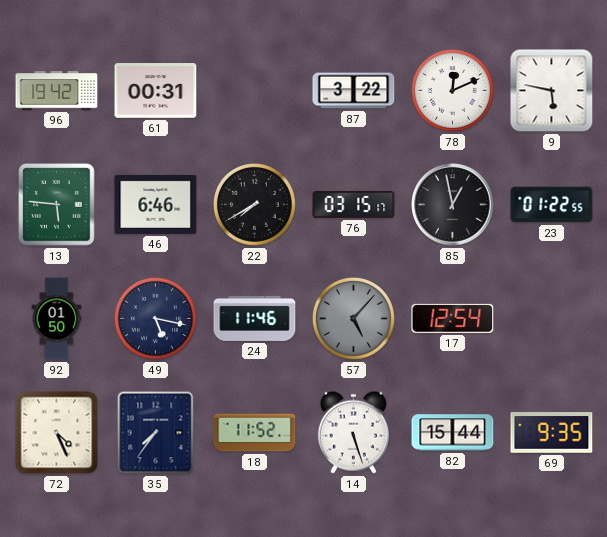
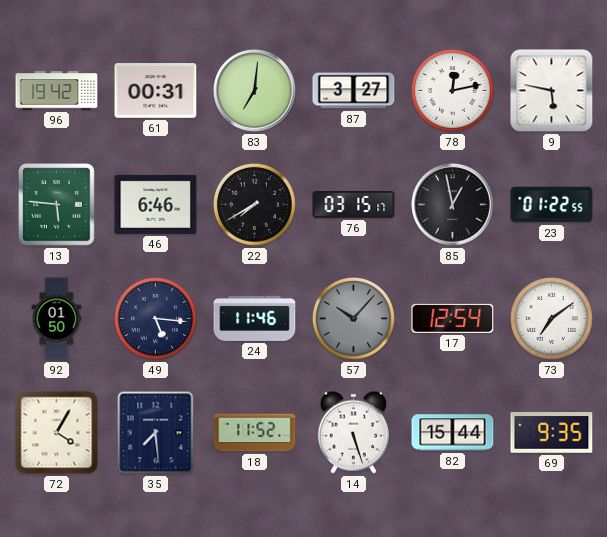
83: none -> 7:01 (255, 91)
87: 3:22 -> 3:27 (354, 91)
78: 12:11 -> 12:13 (452, 90)
49: 5:17 -> 5:16 (155, 318)
57: 5:07 -> 10:07 (353, 318)
73: none -> 7:09 (551, 318)
72: 4:26 -> 4:05 (57, 433)
35: 7:36 -> 7:29 (156, 433)
